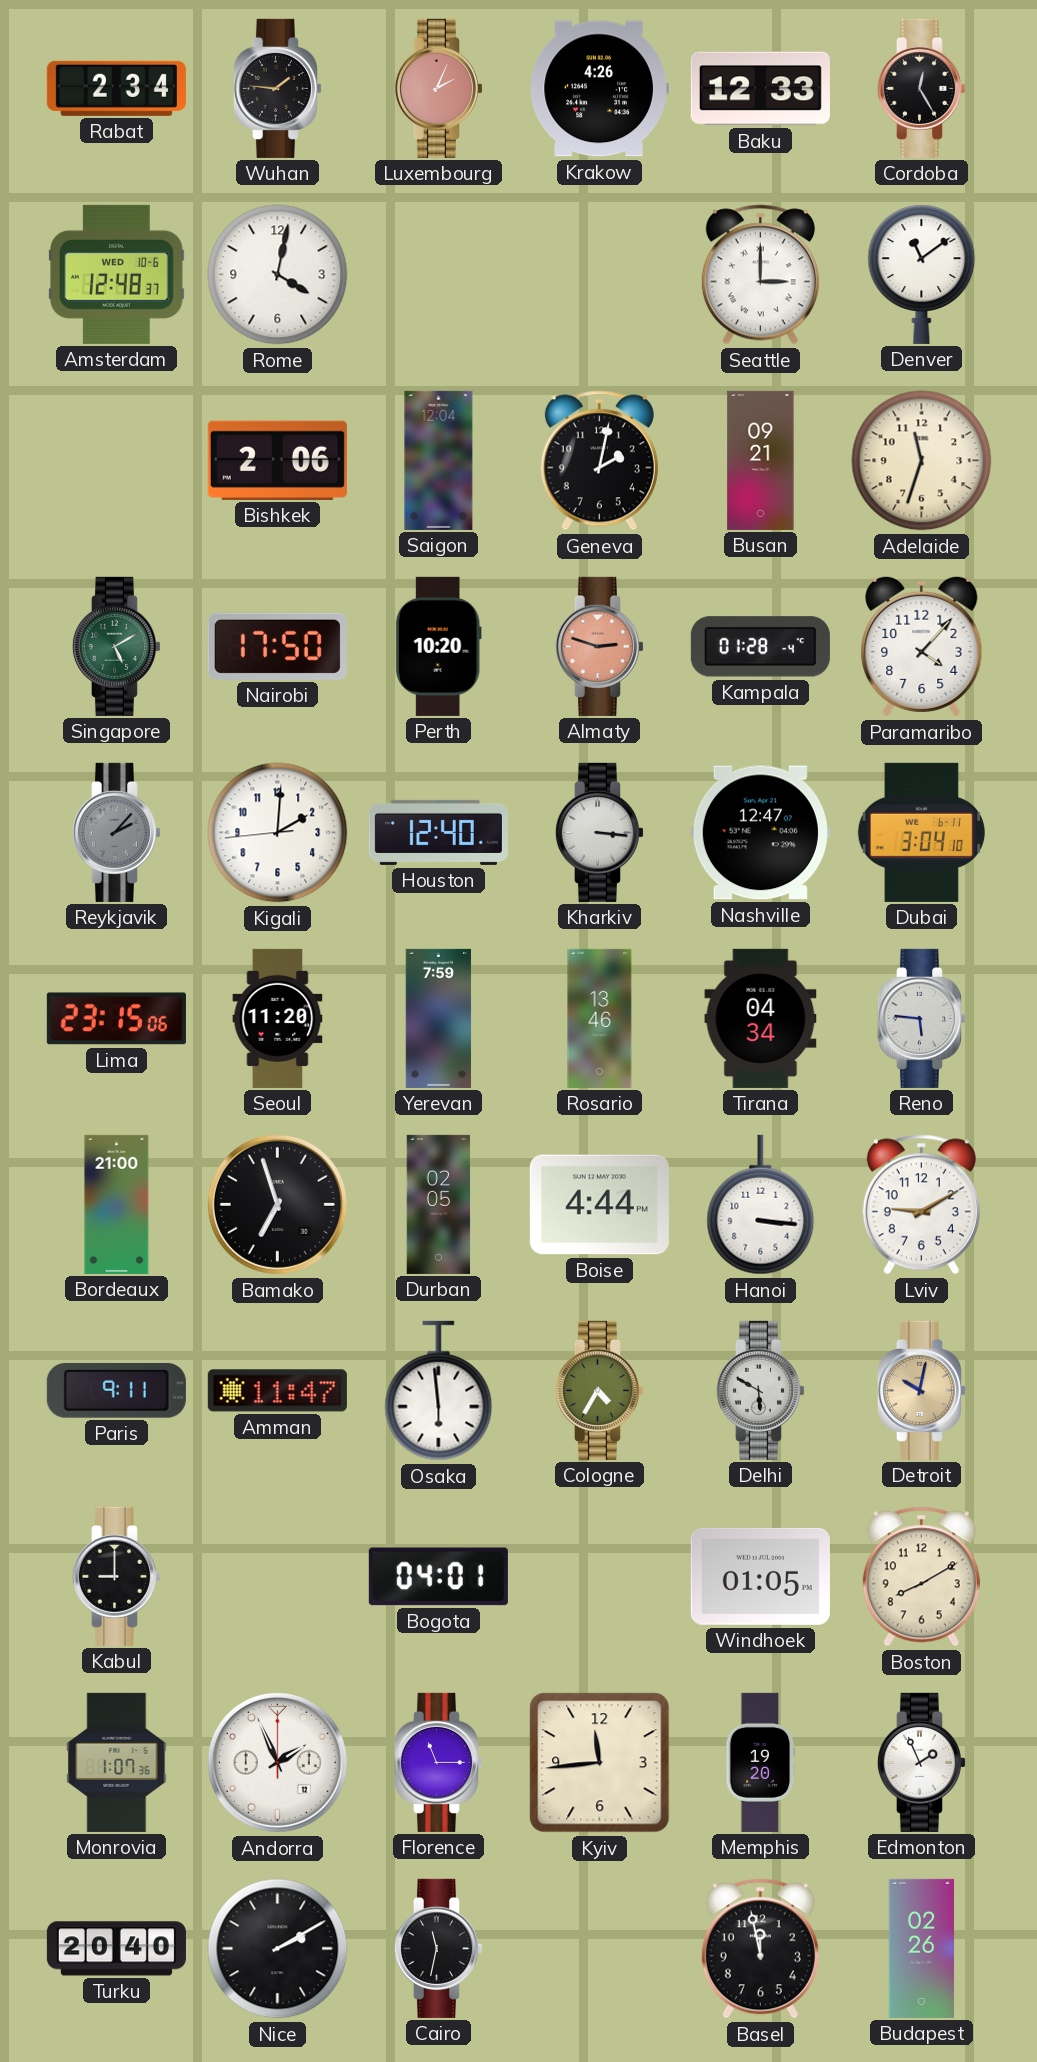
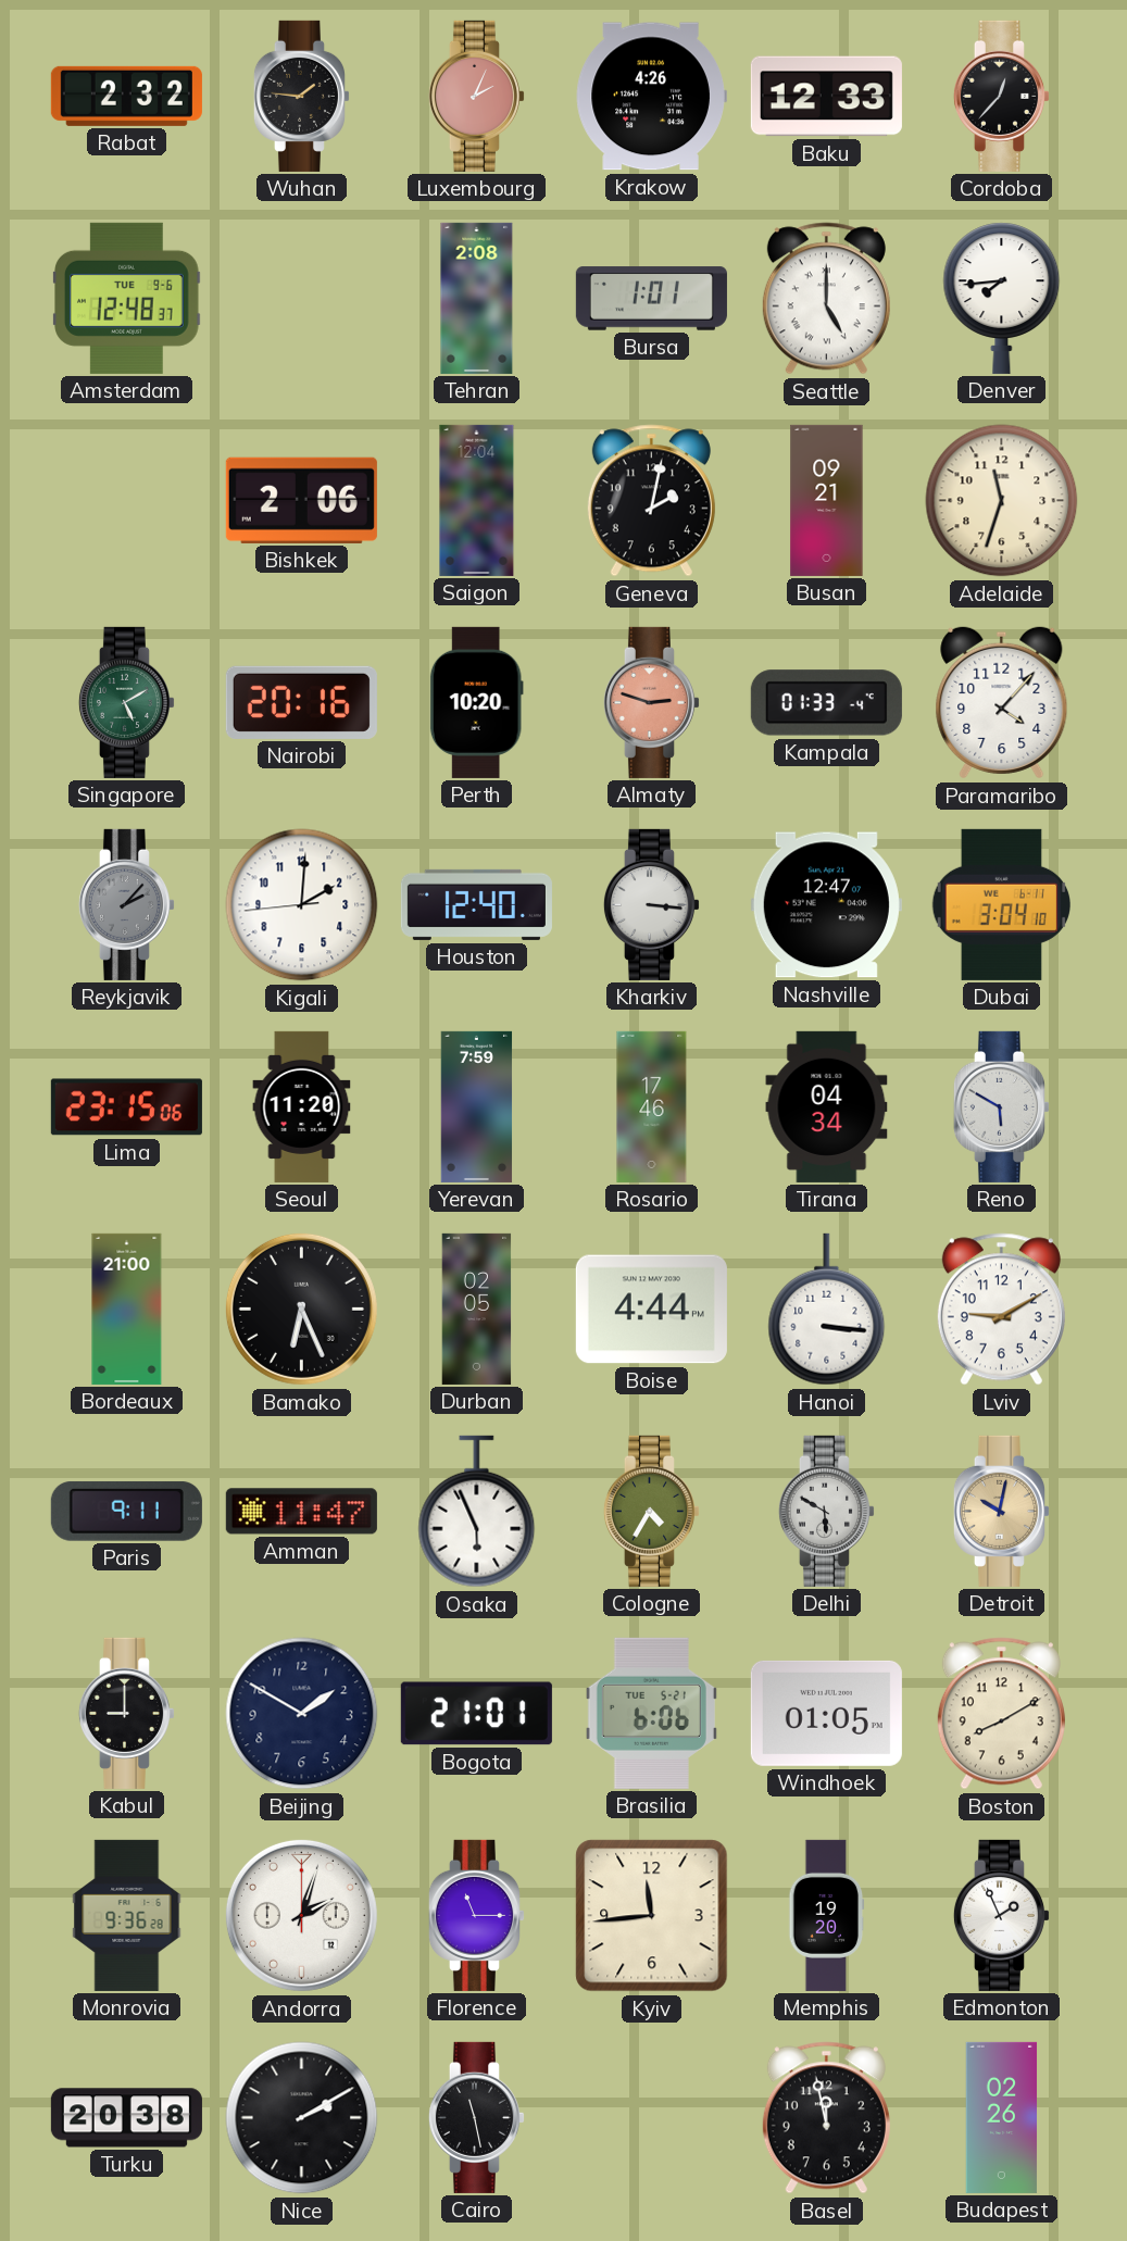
Rabat: 2:34 -> 2:32 (126, 96)
Cordoba: 12:25 -> 12:37 (1001, 96)
Amsterdam date: WED 10-6 -> TUE 9-6 (127, 298)
Rome: 4:02 -> none (278, 275)
Tehran: none -> 2:08 (477, 298)
Bursa: none -> 1:01 (651, 299)
Seattle: 3:00 -> 5:00 (826, 299)
Denver: 11:09 -> 7:44 (1002, 298)
Nairobi: 17:50 -> 20:16 (301, 702)
Kampala: 01:28 -> 01:33 (826, 703)
Rosario: 13:46 -> 17:46 (652, 1106)
Reno: 5:46 -> 5:50 (1001, 1106)
Bamako: 6:57 -> 6:26 (301, 1309)
Osaka: 5:59 -> 5:56 (477, 1512)
Beijing: none -> 1:50 (302, 1714)
Bogota: 04:01 -> 21:01 (476, 1714)
Brasilia: none -> 6:06 (651, 1713)
Monrovia: 1:07 -> 9:36 (127, 1915)
Andorra: 1:56 -> 2:03 (301, 1915)
Turku: 20:40 -> 20:38 (126, 2118)
Cairo: 11:32 -> 11:28 (476, 2117)
